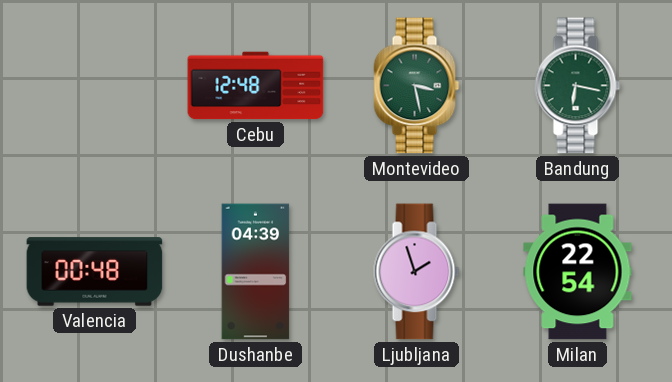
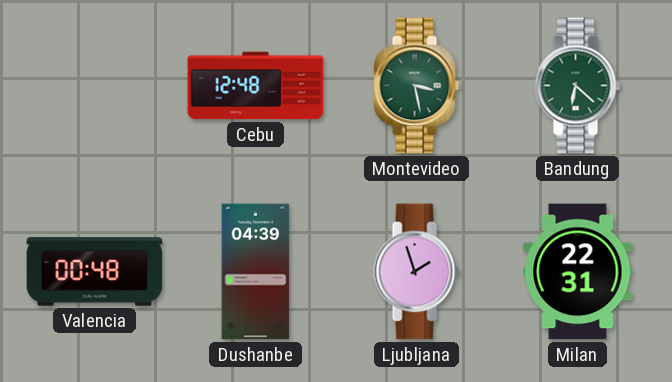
Bandung: 6:17 -> 6:22 (578, 86)
Milan: 22:54 -> 22:31 (578, 272)
